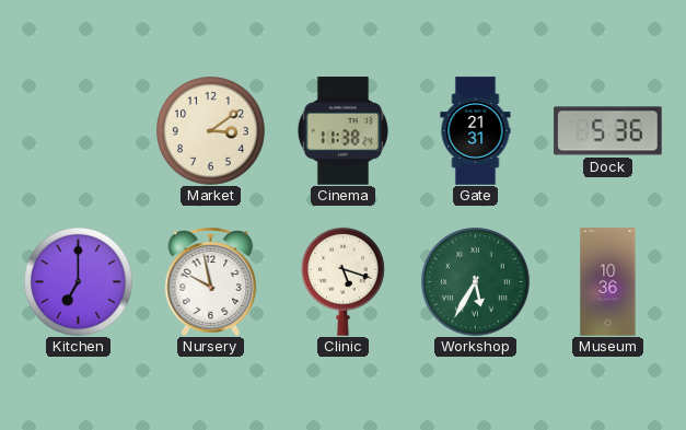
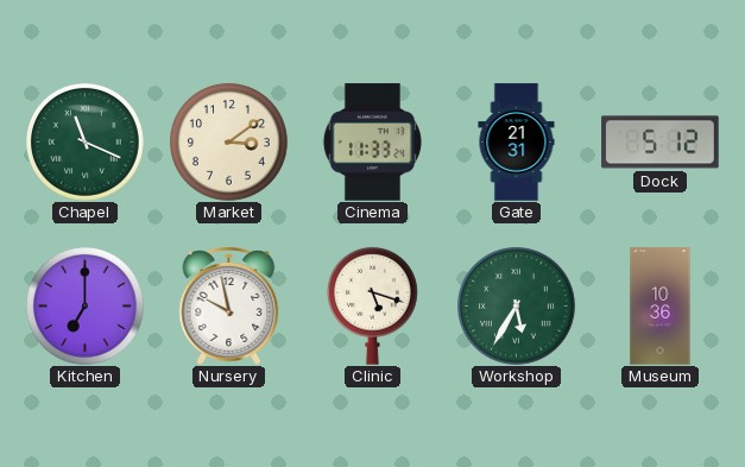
Chapel: none -> 11:19 (86, 143)
Cinema: 11:38 -> 11:33 (372, 143)
Dock: 5:36 -> 5:12 (661, 143)
